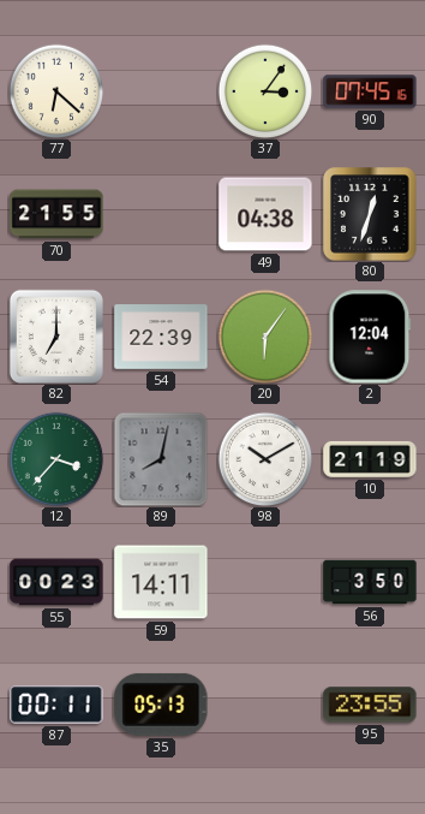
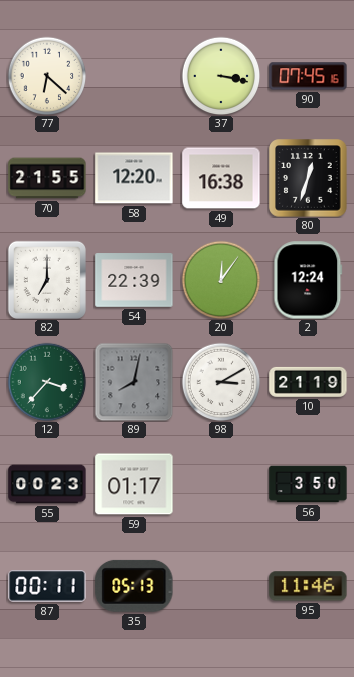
37: 3:06 -> 3:17 (221, 76)
58: none -> 12:20 (134, 178)
49: 04:38 -> 16:38 (221, 178)
20: 6:06 -> 12:06 (221, 280)
2: 12:04 -> 12:24 (308, 280)
98: 10:10 -> 3:10 (221, 382)
59: 14:11 -> 01:17 (134, 484)
95: 23:55 -> 11:46 (308, 586)
